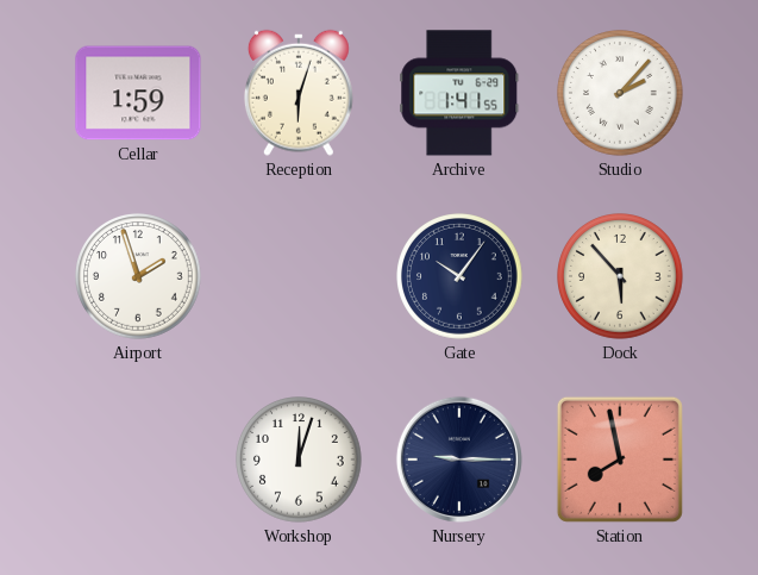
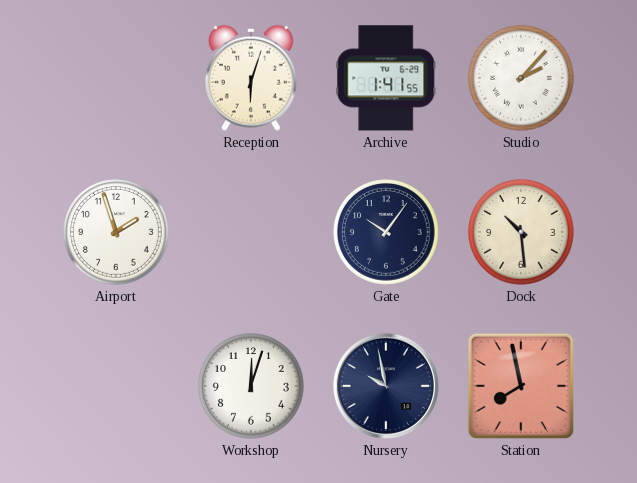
Cellar: 1:59 -> none (138, 93)
Dock: 5:53 -> 10:29 (522, 233)
Nursery: 9:15 -> 9:58 (386, 386)
